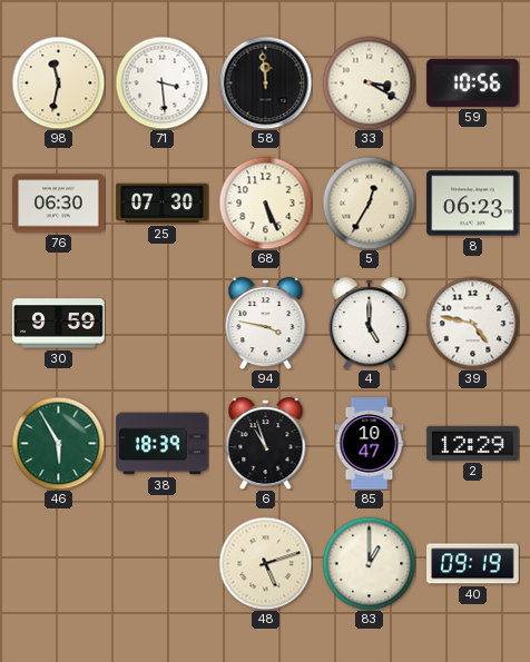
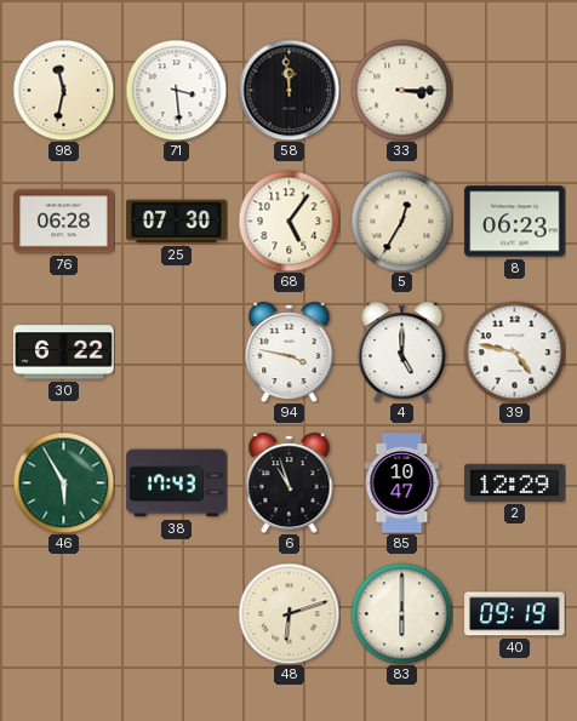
33: 3:20 -> 3:15 (401, 90)
59: 10:56 -> none (473, 82)
76: 06:30 -> 06:28 (64, 222)
68: 5:26 -> 5:06 (288, 221)
30: 9:59 -> 6:22 (64, 353)
38: 18:39 -> 17:43 (177, 483)
48: 5:12 -> 6:12 (288, 613)
83: 1:00 -> 6:00 (401, 613)
